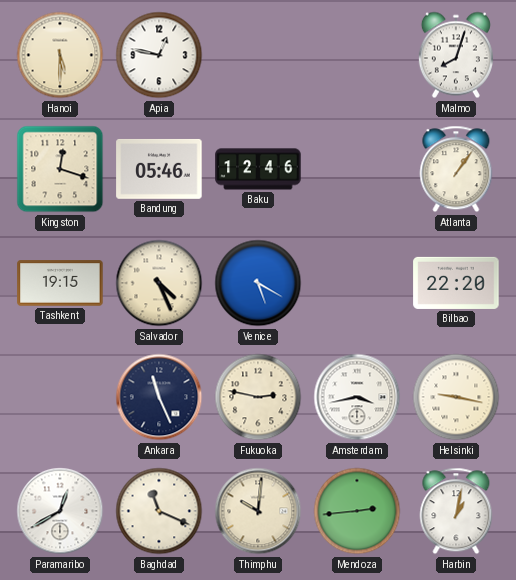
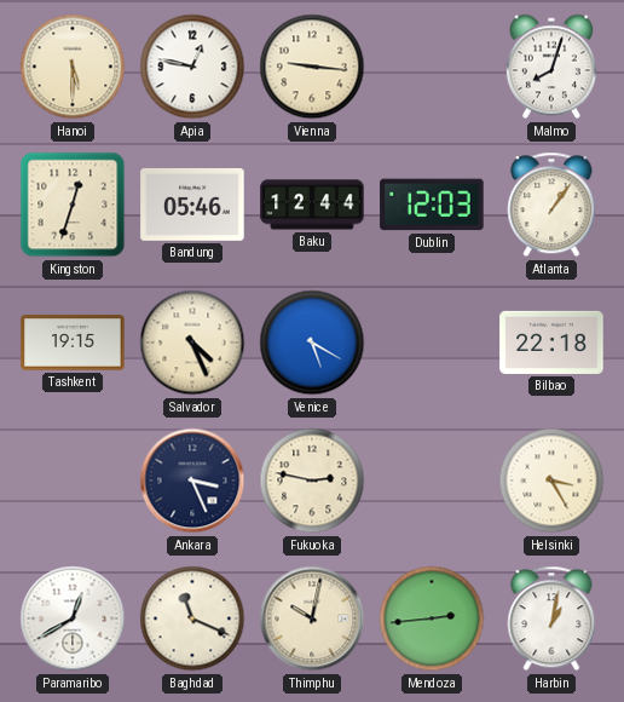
Vienna: none -> 9:16 (312, 67)
Kingston: 12:18 -> 12:33 (73, 205)
Baku: 12:46 -> 12:44 (312, 205)
Dublin: none -> 12:03 (432, 205)
Bilbao: 22:20 -> 22:18 (551, 343)
Ankara: 11:26 -> 3:26 (192, 481)
Amsterdam: 3:43 -> none (357, 397)
Helsinki: 9:17 -> 3:25 (551, 481)
Thimphu: 10:01 -> 10:02 (312, 618)
